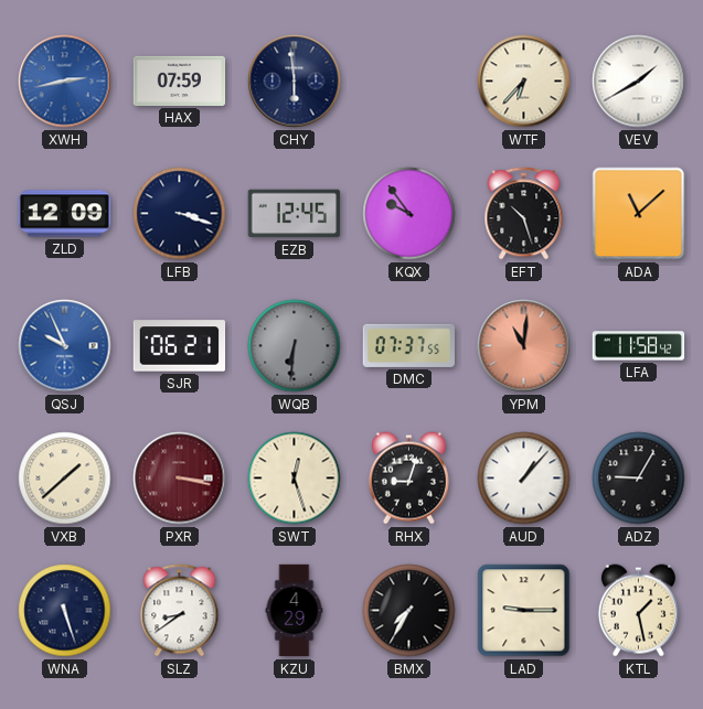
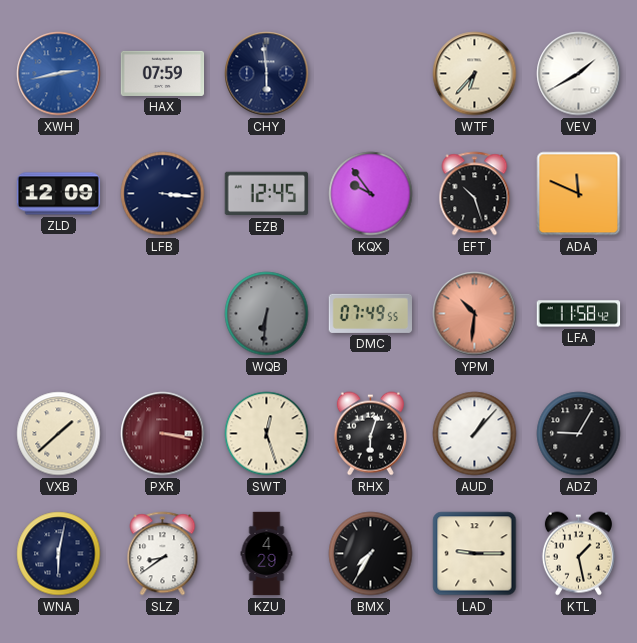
LFB: 3:18 -> 3:16 (163, 194)
ADA: 11:08 -> 11:49 (579, 194)
QSJ: 9:56 -> none (65, 346)
SJR: 06:21 -> none (180, 346)
DMC: 07:37 -> 07:49 (370, 313)
YPM: 11:01 -> 10:31 (475, 314)
RHX: 9:03 -> 6:03 (370, 434)
WNA: 5:27 -> 6:02 (59, 554)
